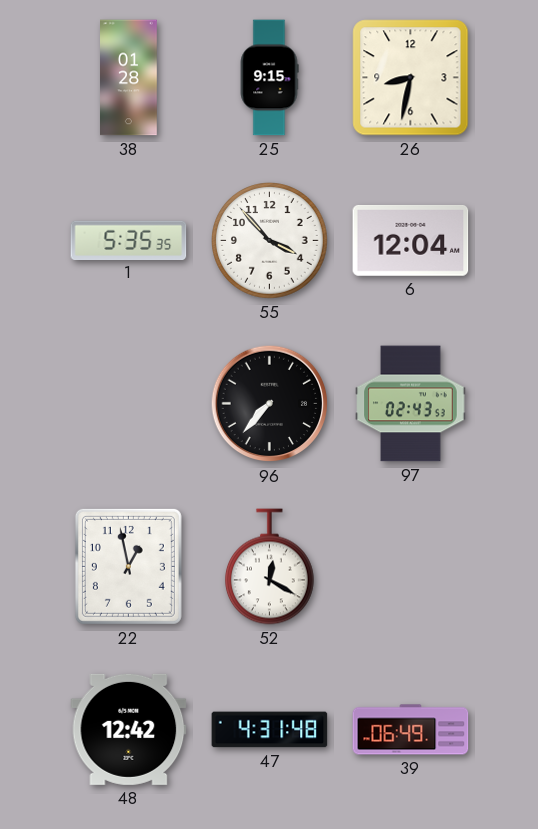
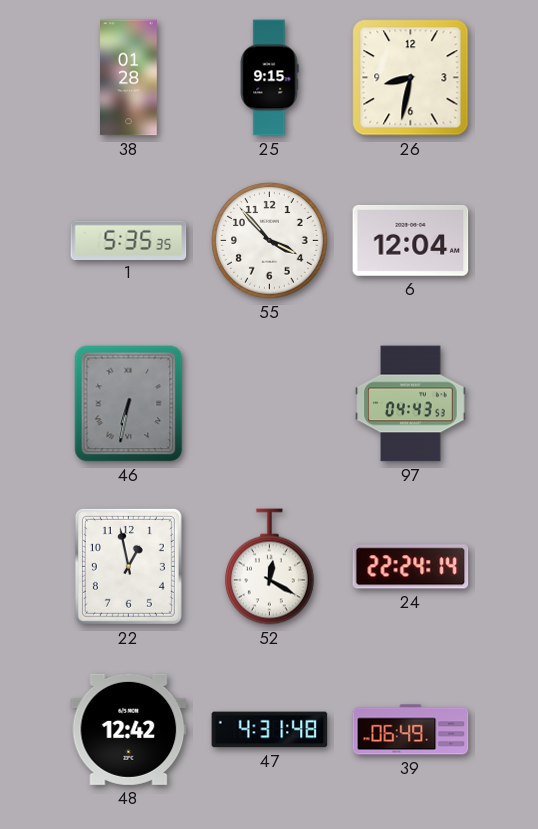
46: none -> 6:32 (129, 404)
96: 7:37 -> none (270, 404)
97: 02:43 -> 04:43 (411, 404)
24: none -> 22:24 (411, 567)
